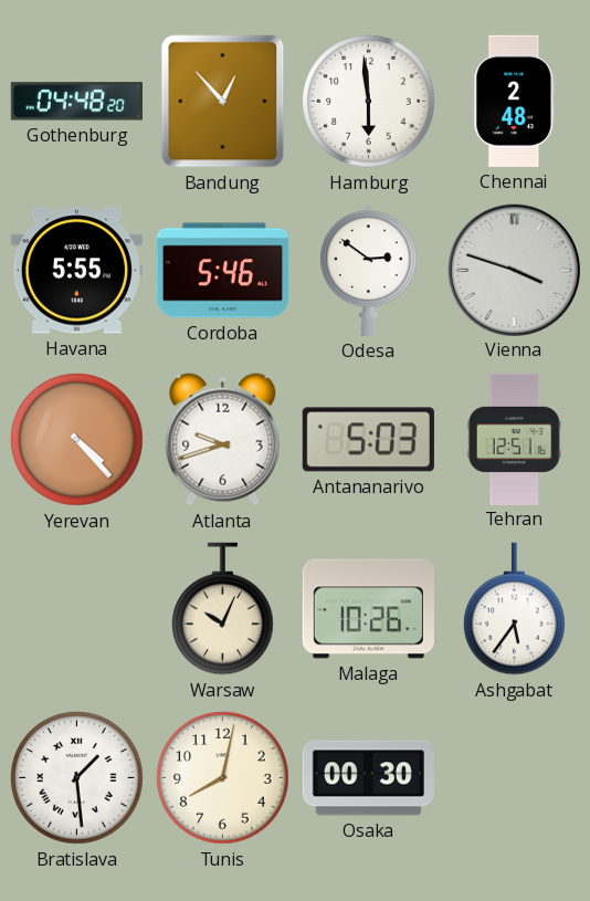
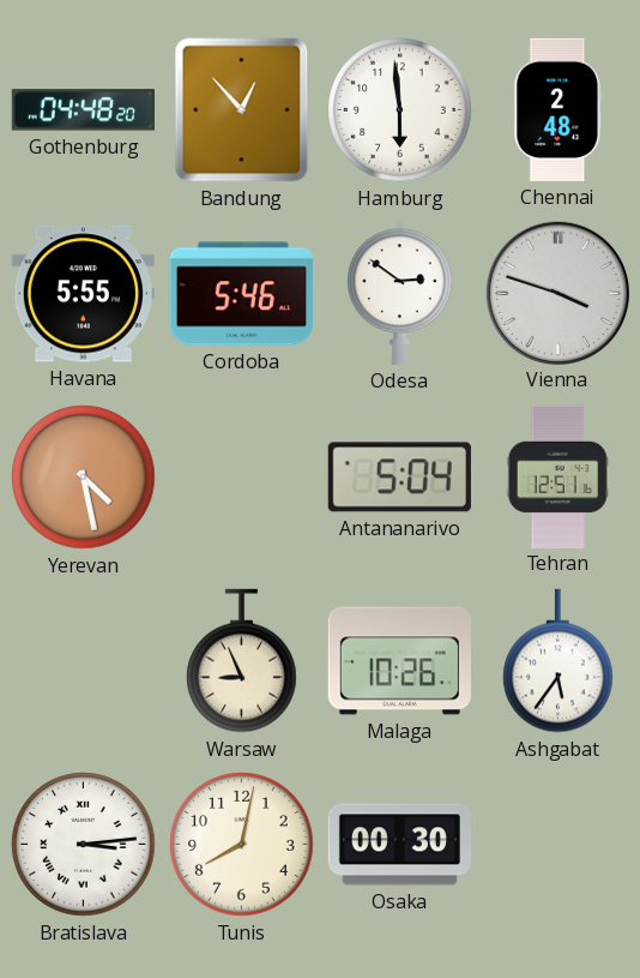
Yerevan: 4:23 -> 4:28 (84, 478)
Atlanta: 9:42 -> none (223, 440)
Antananarivo: 5:03 -> 5:04 (399, 478)
Warsaw: 10:04 -> 8:56 (242, 661)
Bratislava: 1:29 -> 3:14 (84, 845)
